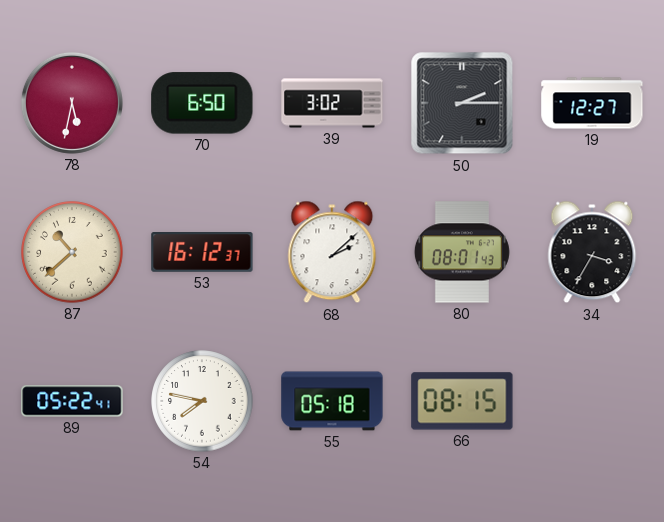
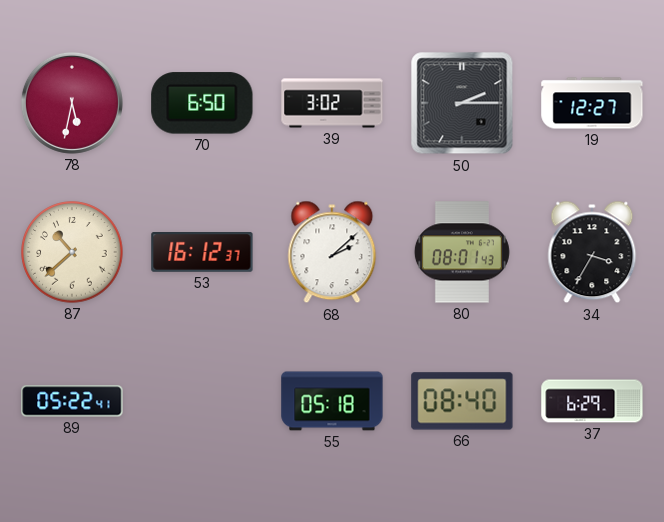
54: 7:47 -> none (202, 401)
66: 08:15 -> 08:40 (462, 401)
37: none -> 6:29 (592, 401)
